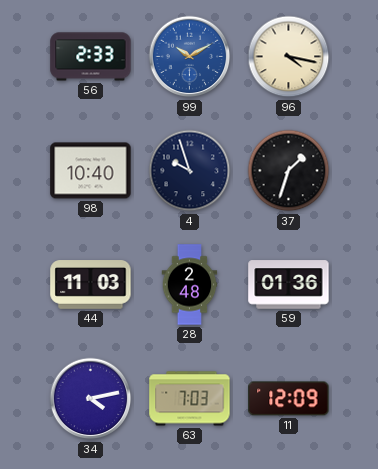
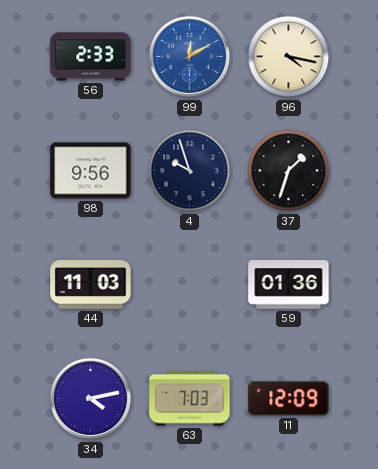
99: 10:10 -> 12:10 (190, 57)
98: 10:40 -> 9:56 (91, 171)
28: 2:48 -> none (190, 285)
